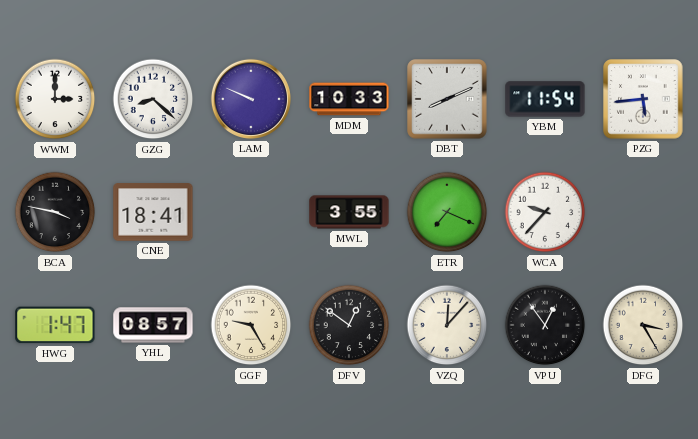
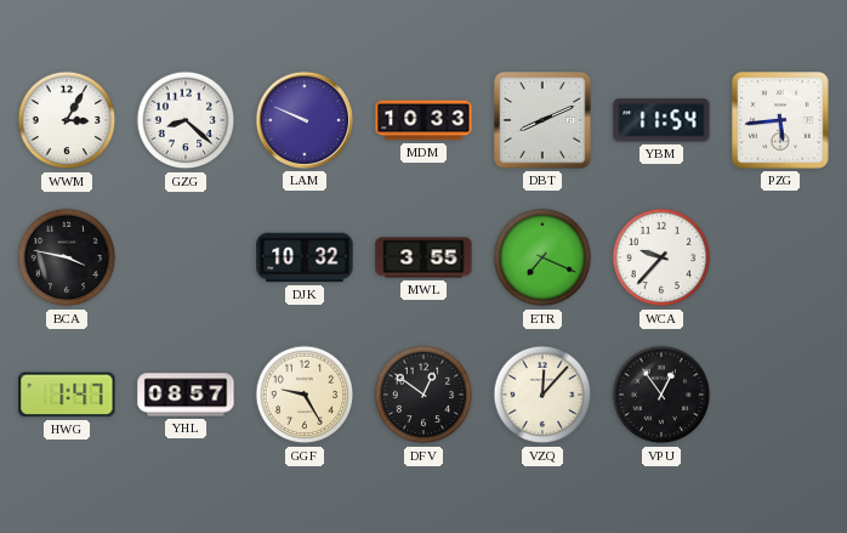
WWM: 3:00 -> 3:05 (67, 120)
CNE: 18:41 -> none (153, 212)
DJK: none -> 10:32 (305, 257)
DFG: 3:25 -> none (643, 325)
